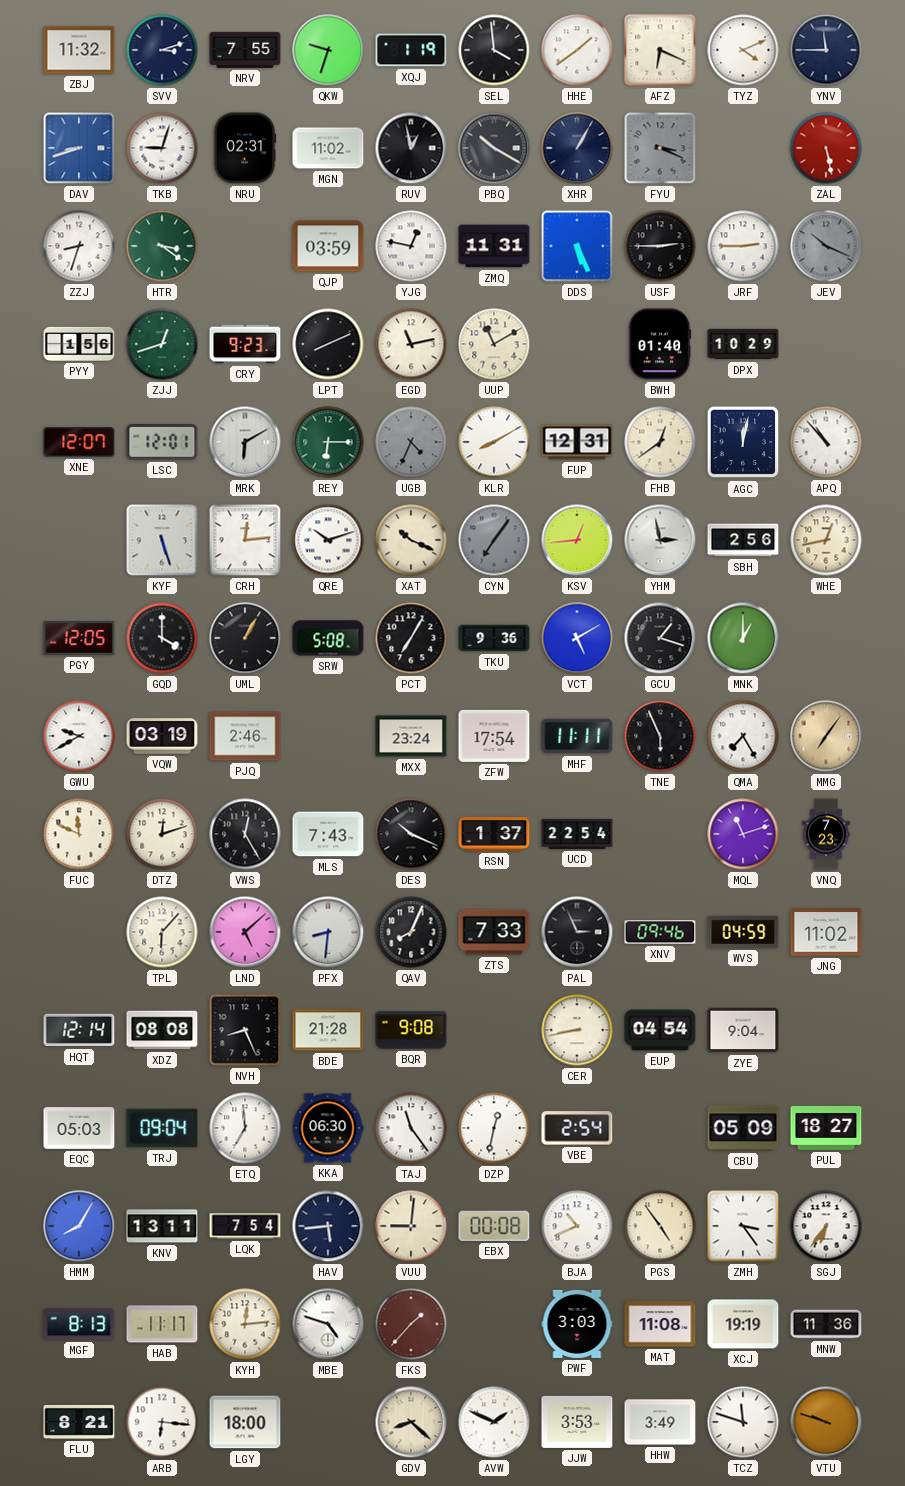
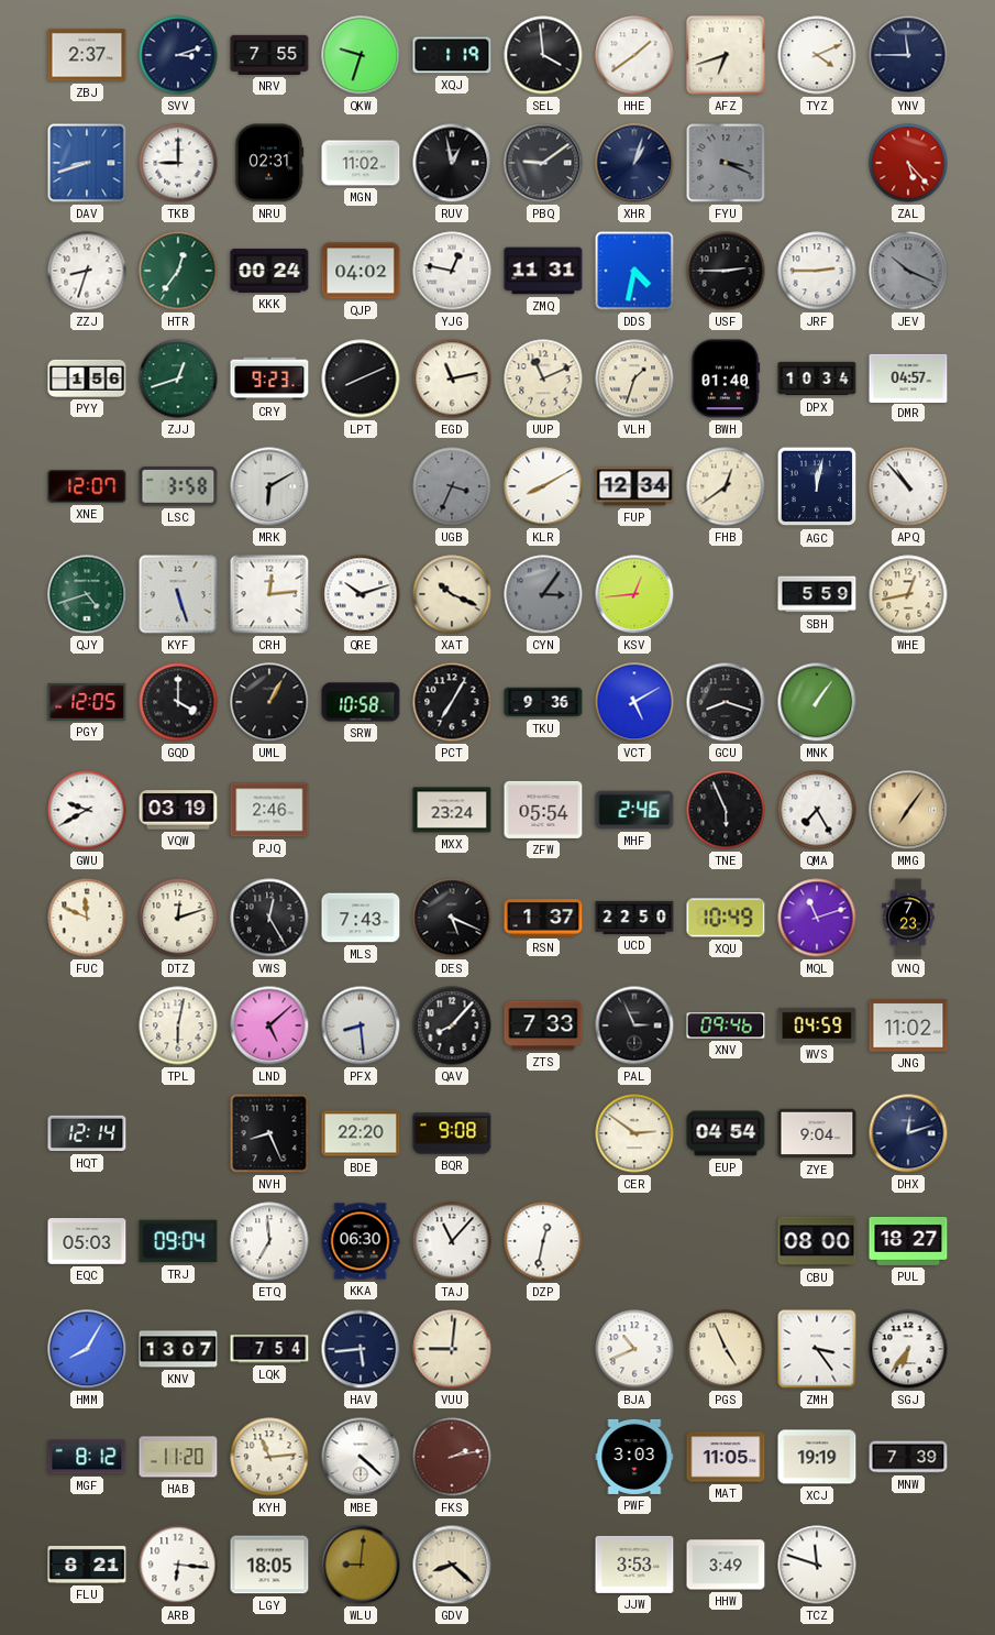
ZBJ: 11:32 -> 2:37 (87, 55)
AFZ: 6:19 -> 6:42 (726, 55)
TKB: 9:03 -> 9:00 (178, 163)
PBQ: 10:20 -> 9:09 (543, 163)
XHR: 1:05 -> 1:03 (634, 163)
ZAL: 5:28 -> 5:23 (908, 163)
HTR: 3:21 -> 12:36 (178, 271)
KKK: none -> 00:24 (269, 271)
QJP: 03:59 -> 04:02 (361, 271)
DDS: 5:26 -> 4:32 (634, 271)
UUP: 11:10 -> 11:11 (543, 378)
VLH: none -> 1:33 (634, 378)
DPX: 10:29 -> 10:34 (817, 378)
DMR: none -> 04:57 (908, 377)
LSC: 12:01 -> 3:58 (178, 487)
REY: 6:15 -> none (328, 442)
UGB: 4:34 -> 3:34 (452, 486)
FUP: 12:31 -> 12:34 (634, 486)
QJY: none -> 4:42 (87, 594)
CYN: 7:06 -> 3:06 (543, 594)
YHM: 2:58 -> none (660, 540)
SBH: 2:56 -> 5:59 (817, 594)
SRW: 5:08 -> 10:58 (361, 702)
GCU: 1:18 -> 8:18 (726, 702)
MNK: 1:00 -> 1:06 (817, 702)
ZFW: 17:54 -> 05:54 (543, 810)
MHF: 11:11 -> 2:46 (634, 810)
DES: 10:19 -> 5:19 (452, 918)
UCD: 22:54 -> 22:50 (634, 918)
XQU: none -> 10:49 (726, 918)
TPL: 6:07 -> 6:02 (178, 1025)
PFX: 8:31 -> 8:29 (361, 1025)
QAV: 8:04 -> 8:07 (452, 1025)
XDZ: 08:08 -> none (162, 1030)
BDE: 21:28 -> 22:20 (361, 1133)
CER: 8:43 -> 2:51 (634, 1133)
DHX: none -> 12:12 (908, 1133)
TAJ: 11:24 -> 11:07 (452, 1241)
VBE: 2:54 -> none (577, 1128)
CBU: 05:09 -> 08:00 (817, 1241)
KNV: 13:11 -> 13:07 (178, 1349)
EBX: 00:08 -> none (494, 1226)
PGS: 4:54 -> 4:56 (726, 1349)
MGF: 8:13 -> 8:12 (87, 1457)
HAB: 11:17 -> 11:20 (178, 1457)
KYH: 12:14 -> 11:14 (269, 1457)
MBE: 4:48 -> 4:22 (361, 1457)
FKS: 1:37 -> 2:13 (452, 1457)
MAT: 11:08 -> 11:05 (726, 1457)
MNW: 11:36 -> 7:39 (908, 1457)
LGY: 18:00 -> 18:05 (269, 1565)
WLU: none -> 9:01 (361, 1565)
AVW: 1:49 -> none (494, 1422)
VTU: 9:48 -> none (826, 1422)
